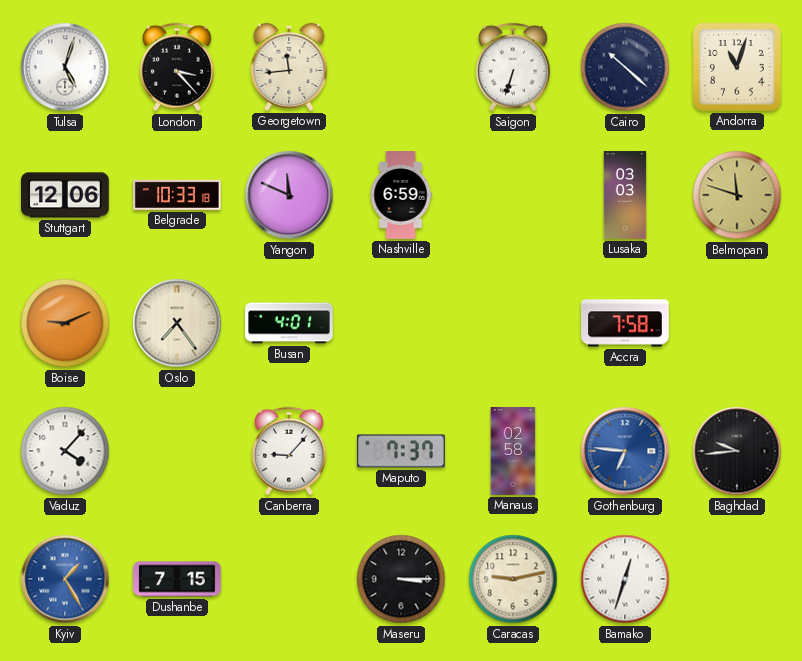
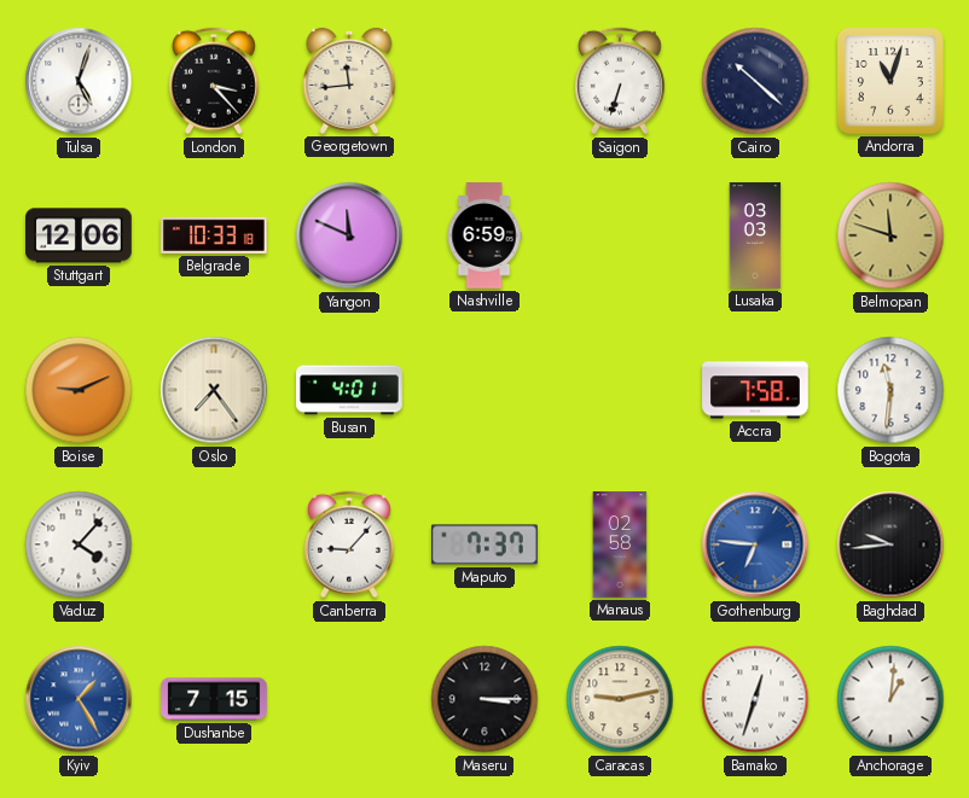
Bogota: none -> 11:31 (890, 390)
Anchorage: none -> 1:01 (890, 699)
